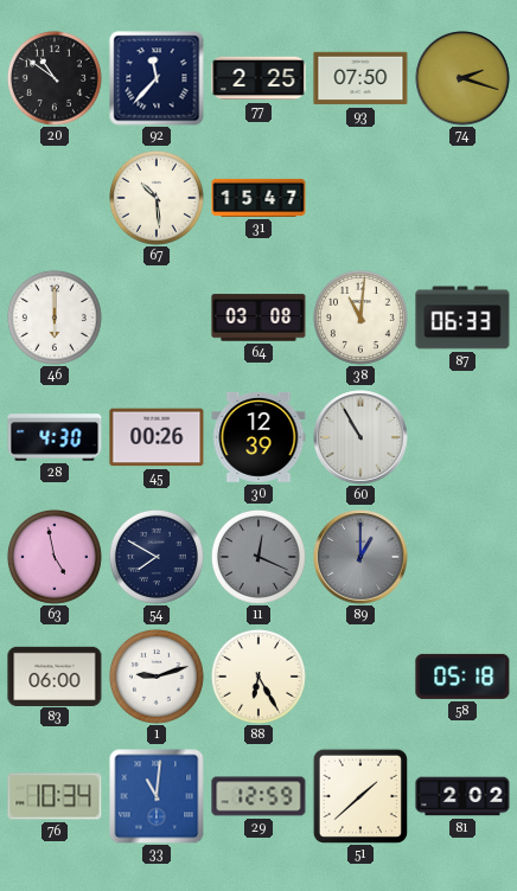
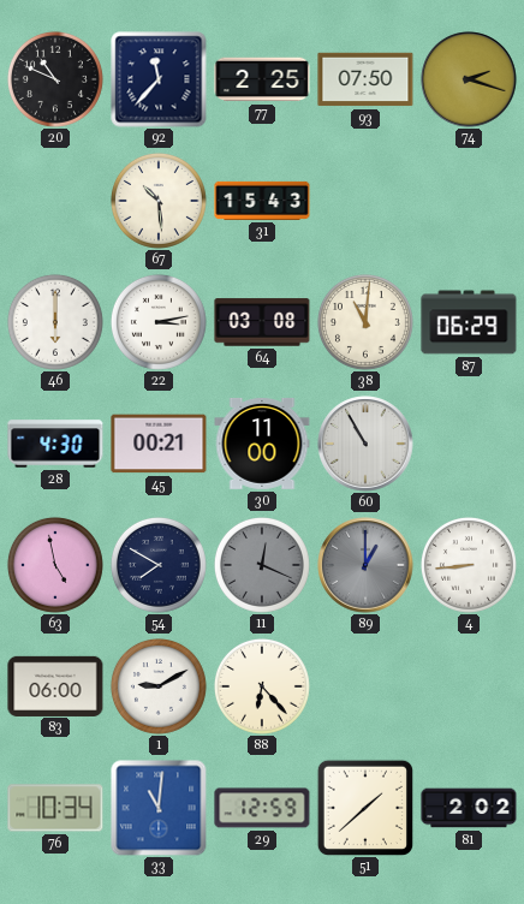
20: 10:51 -> 10:49 (55, 79)
31: 15:47 -> 15:43 (262, 201)
22: none -> 3:13 (159, 322)
87: 06:33 -> 06:29 (469, 322)
45: 00:26 -> 00:21 (159, 444)
30: 12:39 -> 11:00 (262, 444)
4: none -> 8:44 (469, 565)
1: 9:12 -> 9:10 (159, 686)
88: 6:25 -> 6:23 (262, 686)
58: 05:18 -> none (462, 677)
